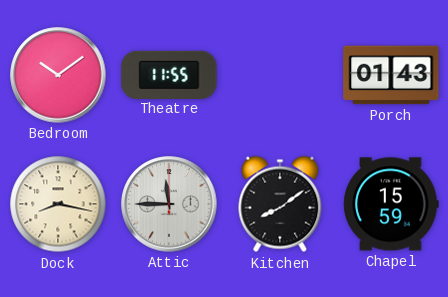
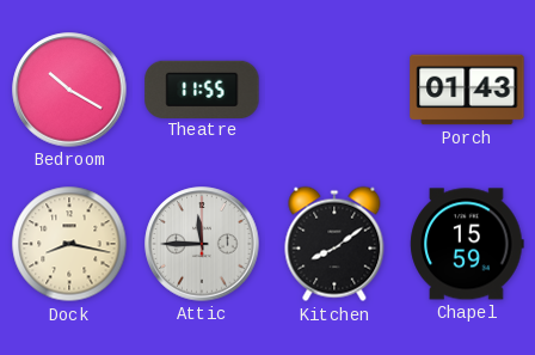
Bedroom: 10:09 -> 10:20 (69, 90)
